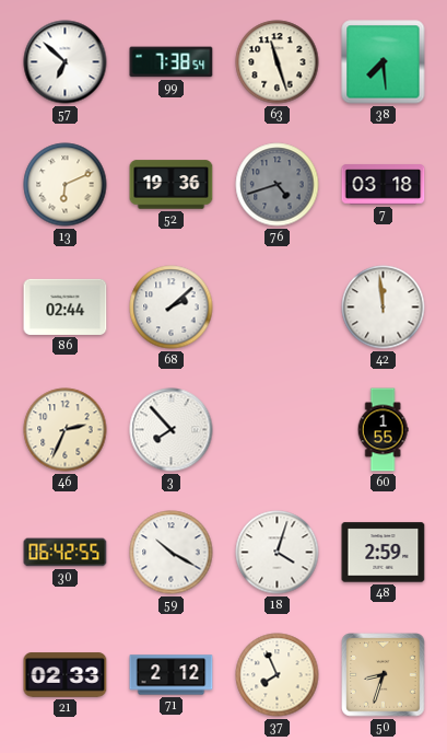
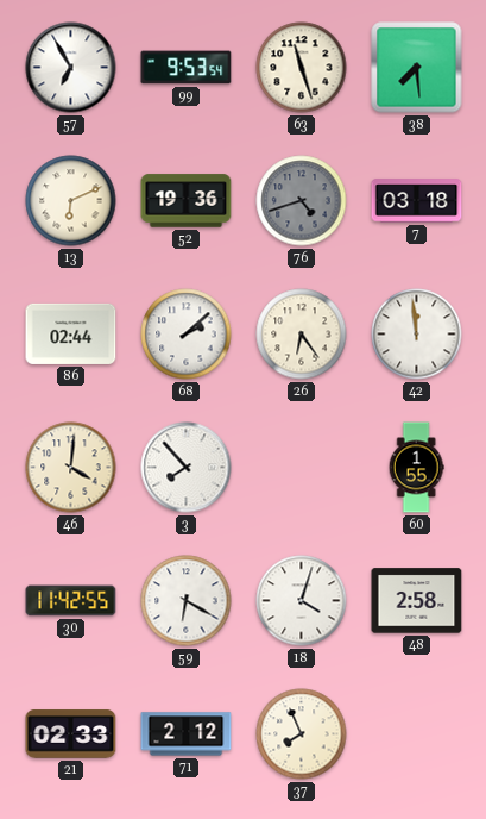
57: 6:52 -> 6:55 (71, 68)
99: 7:38 -> 9:53 (187, 68)
26: none -> 6:24 (302, 335)
46: 2:34 -> 4:01 (71, 468)
30: 06:42 -> 11:42 (71, 601)
59: 10:20 -> 6:20 (187, 601)
48: 2:59 -> 2:58 (417, 601)
50: 8:33 -> none (384, 675)
